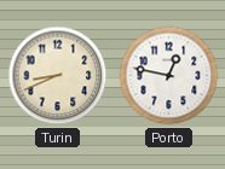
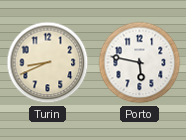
Porto: 12:47 -> 5:47 (140, 63)
